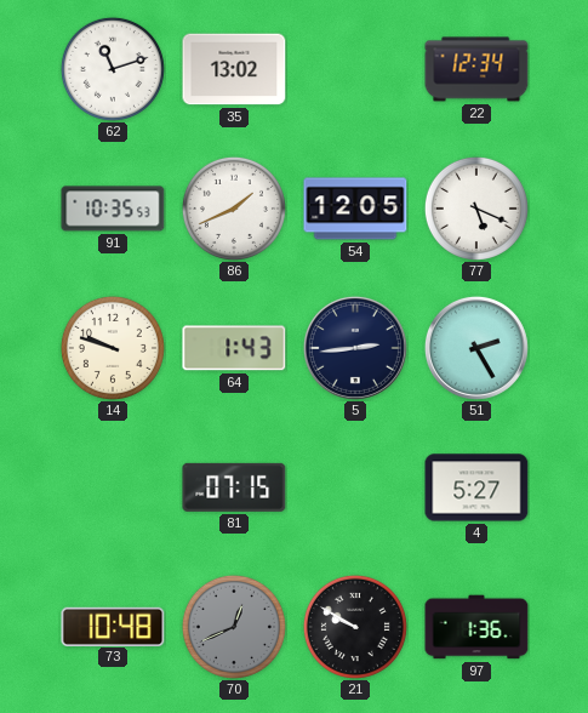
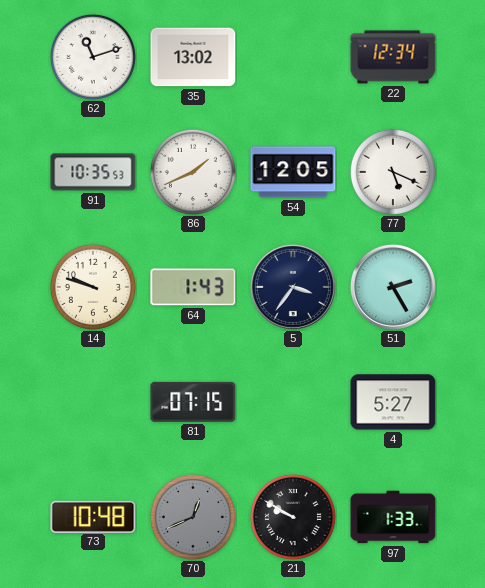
5: 2:44 -> 3:36 (293, 287)
97: 1:36 -> 1:33 (393, 517)
